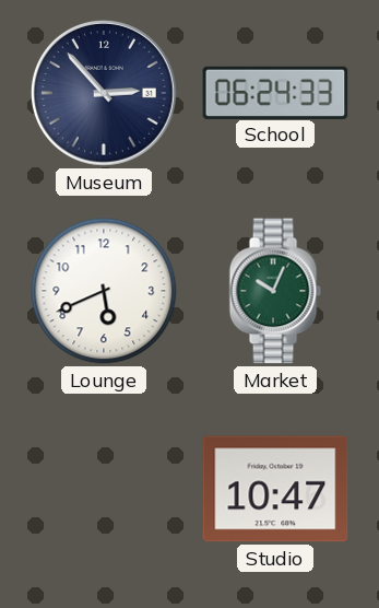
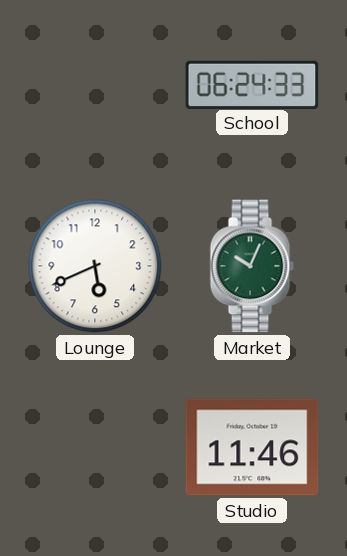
Museum: 2:53 -> none (105, 94)
Studio: 10:47 -> 11:46 (252, 447)
